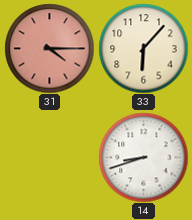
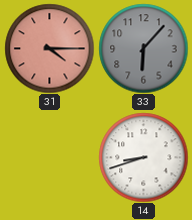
33 dial: cream -> grey (143, 48)
